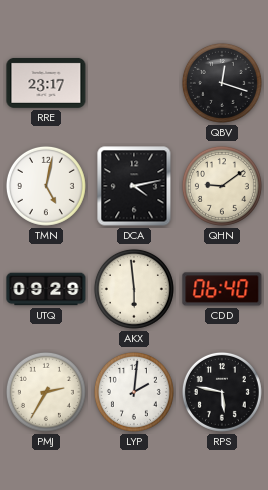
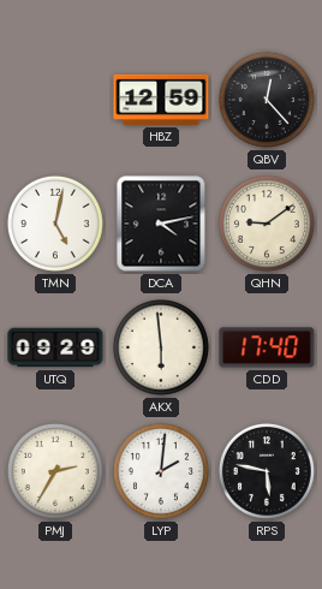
RRE: 23:17 -> none (46, 83)
HBZ: none -> 12:59 (161, 100)
QBV: 12:18 -> 12:23 (267, 100)
CDD: 06:40 -> 17:40 (267, 347)
